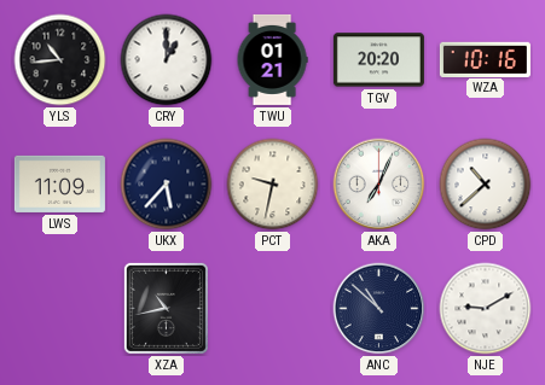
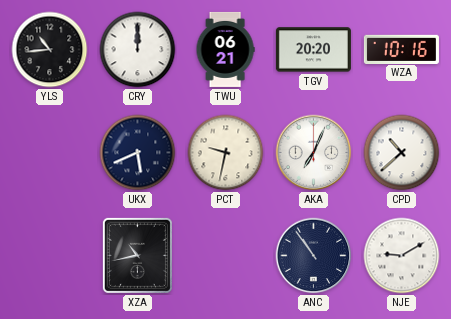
CRY: 1:00 -> 12:00 (138, 50)
TWU: 01:21 -> 06:21 (225, 49)
LWS: 11:09 -> none (59, 183)
UKX: 5:37 -> 5:41 (138, 153)
ANC: 10:52 -> 10:54 (314, 256)
